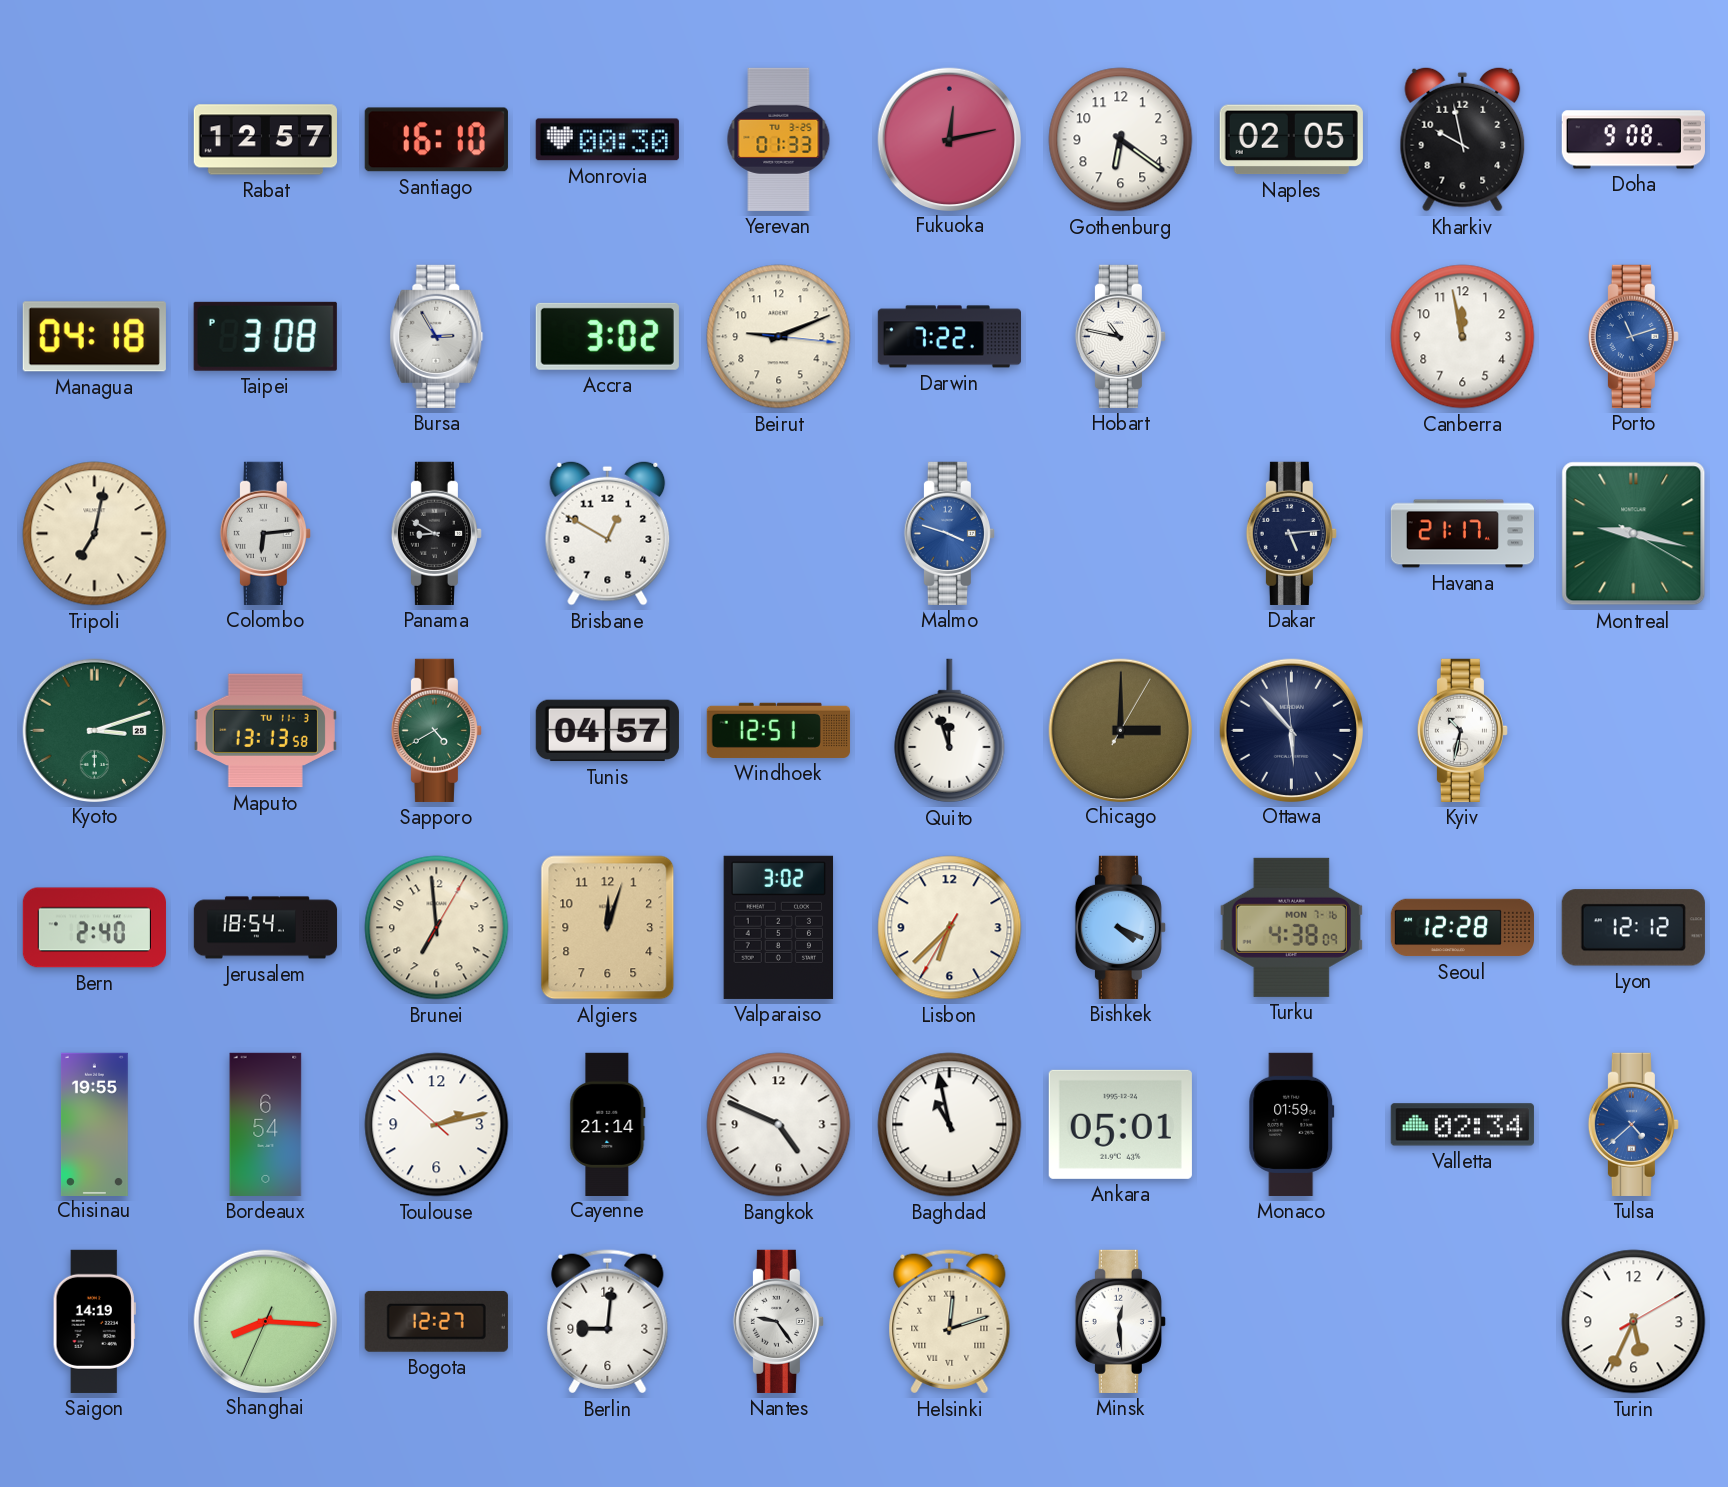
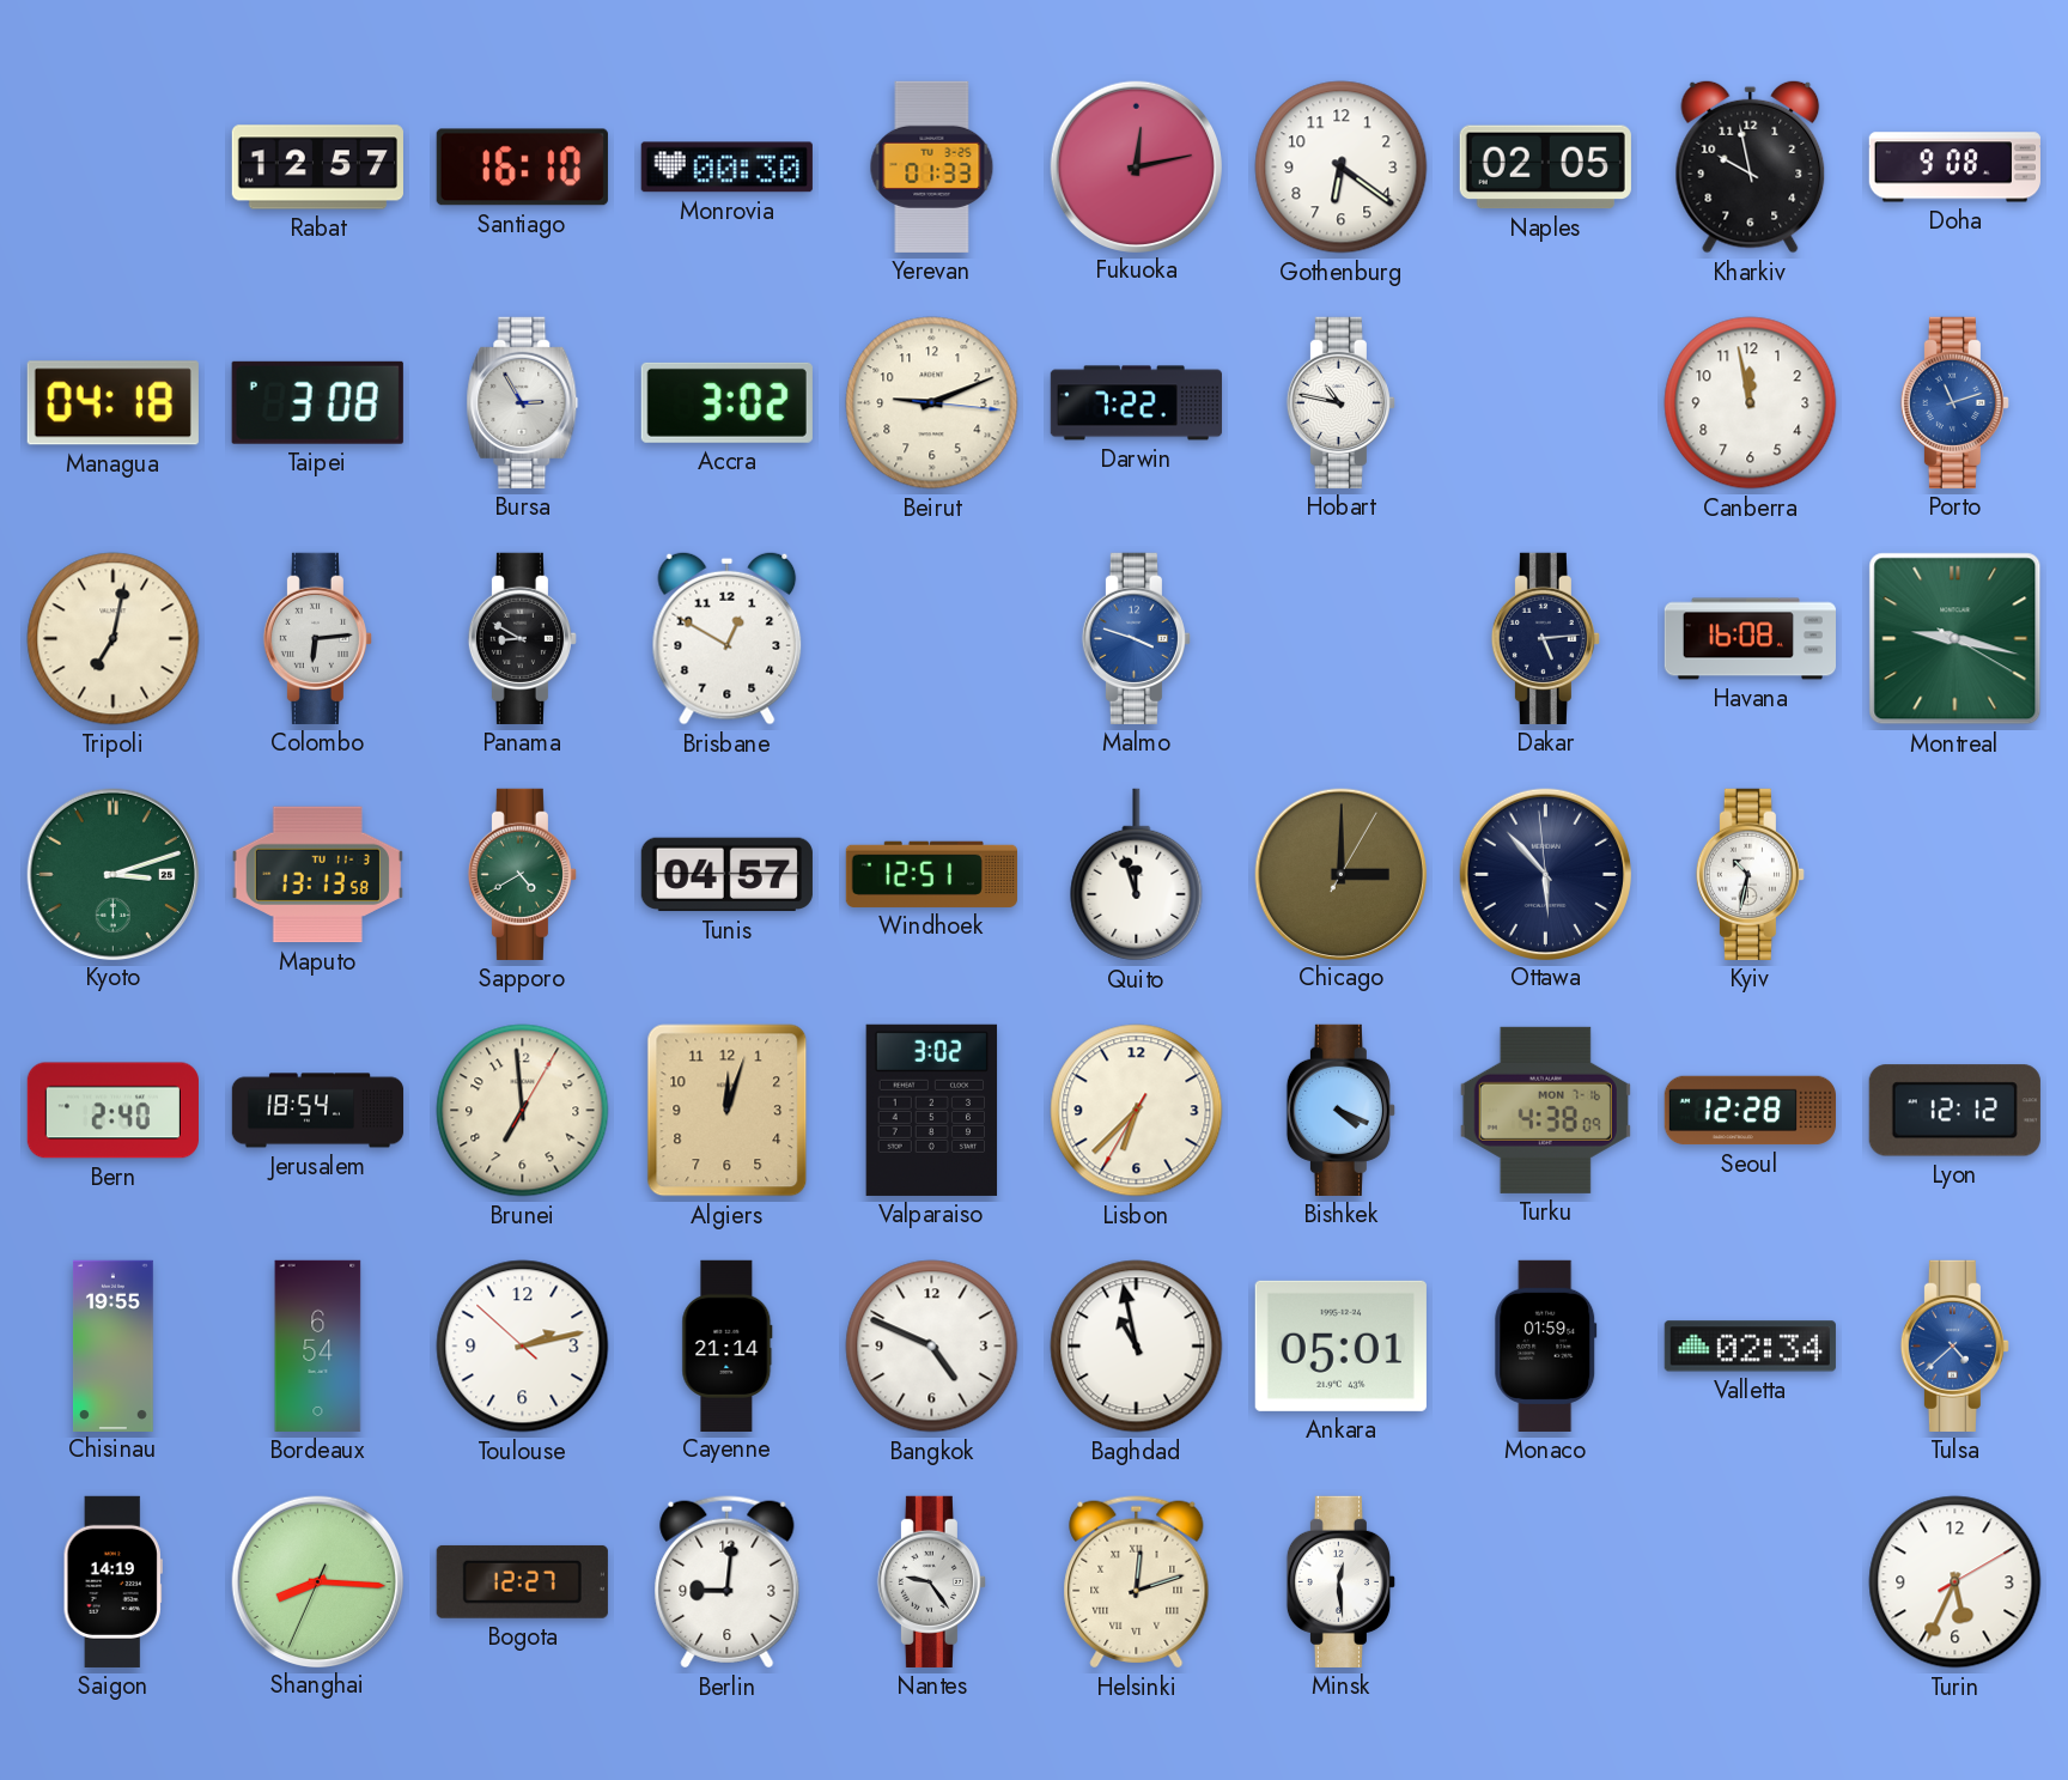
Havana: 21:17 -> 16:08 (1750, 639)
